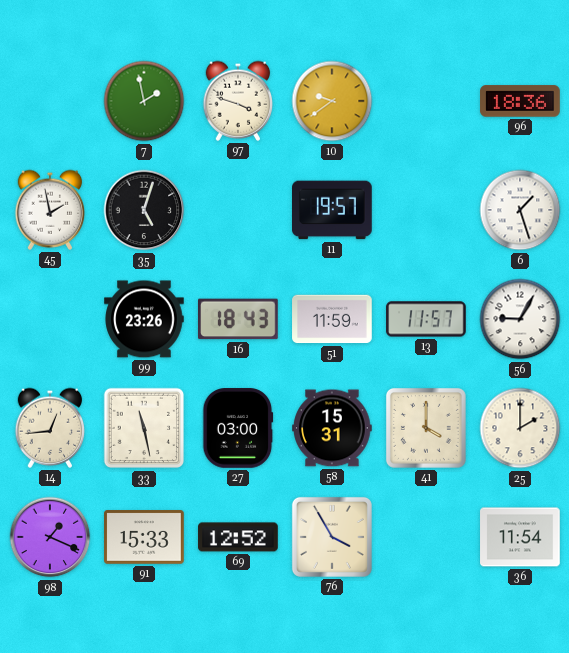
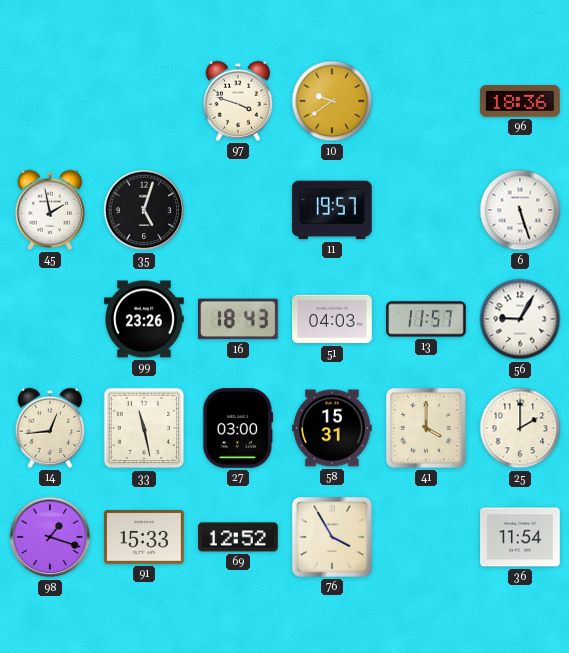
7: 1:58 -> none (144, 101)
6: 1:27 -> 5:27 (520, 210)
51: 11:59 -> 04:03 (332, 319)
98: 1:19 -> 1:18 (50, 537)
